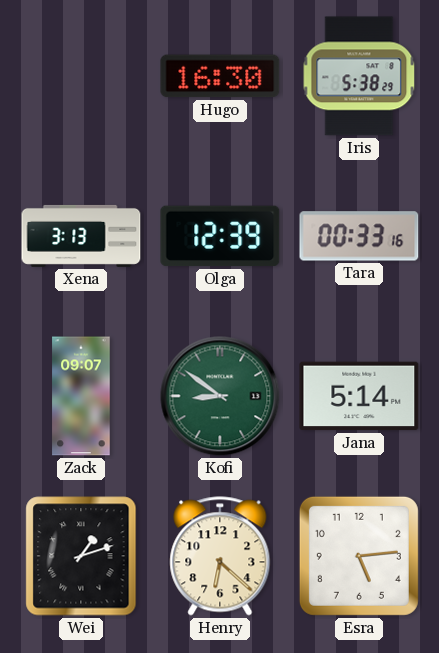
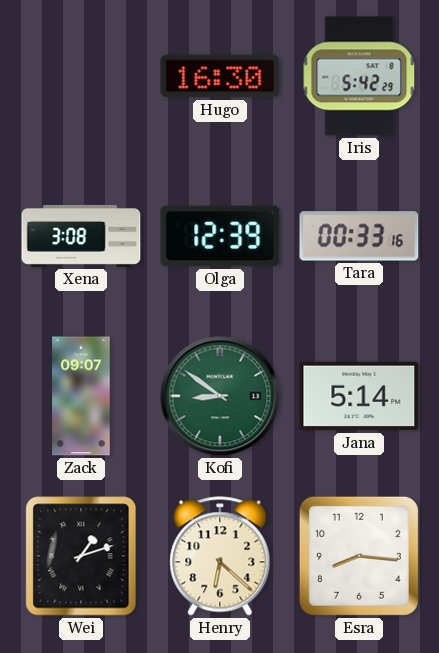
Iris: 5:38 -> 5:42 (359, 76)
Xena: 3:13 -> 3:08 (81, 236)
Esra: 5:14 -> 8:16 (359, 556)
